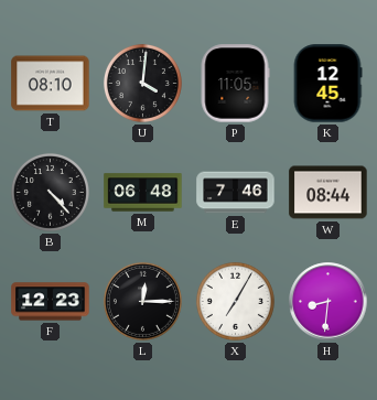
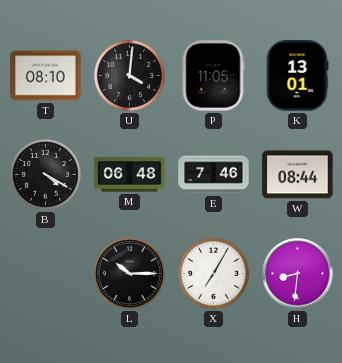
K: 12:45 -> 13:01 (297, 76)
B: 4:23 -> 4:20 (45, 174)
F: 12:23 -> none (51, 302)
L: 12:15 -> 10:15 (129, 273)
